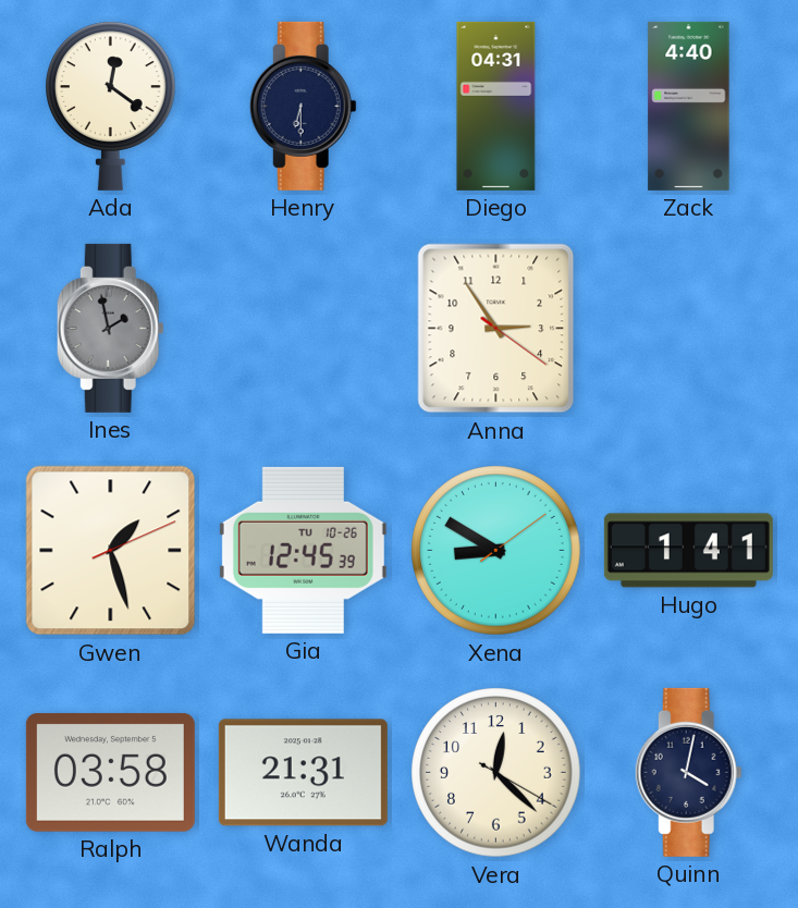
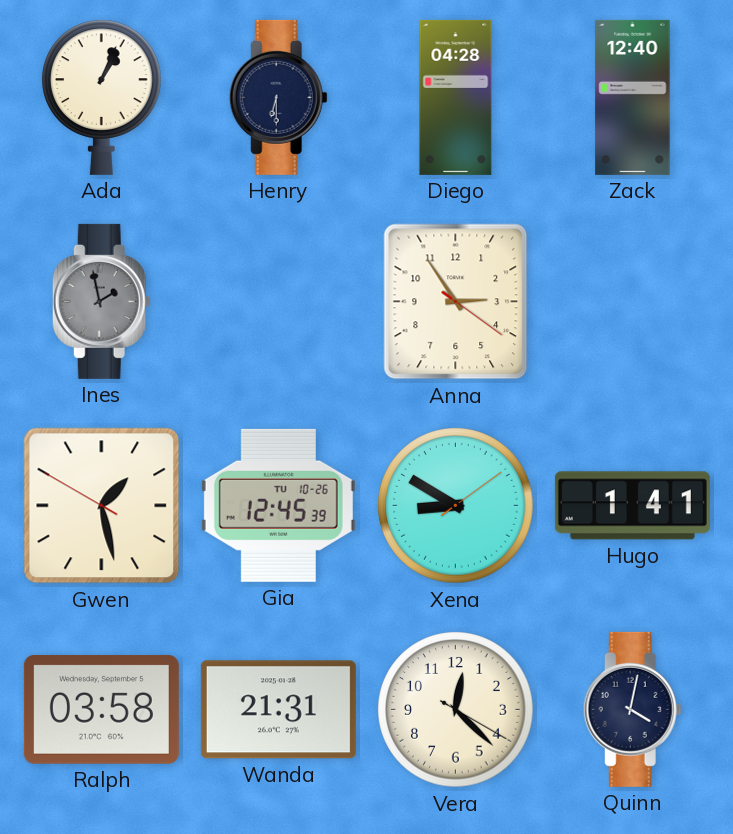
Ada: 12:21 -> 1:04 (102, 97)
Diego: 04:31 -> 04:28 (456, 97)
Zack: 4:40 -> 12:40 (633, 97)
Gwen: 1:27:11 -> 1:27:50 (102, 506)
